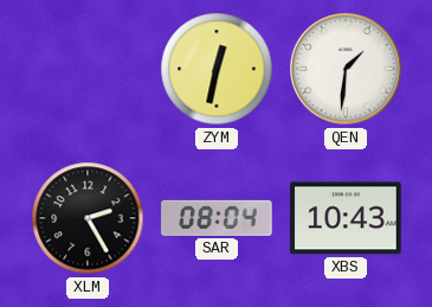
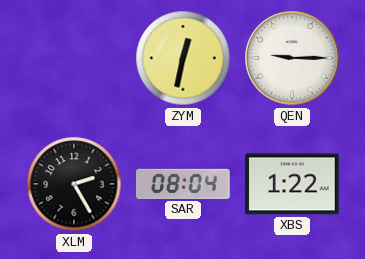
QEN: 1:31 -> 9:15 (292, 58)
XBS: 10:43 -> 1:22 (292, 184)
